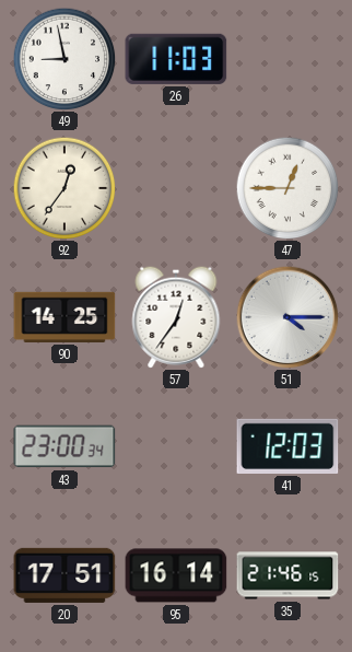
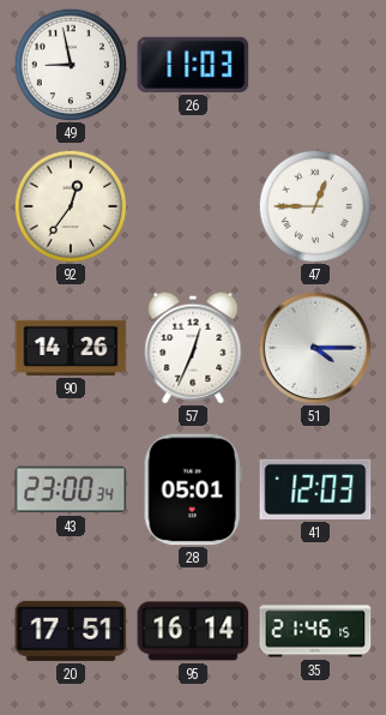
90: 14:25 -> 14:26 (71, 348)
57: 12:36 -> 12:34 (193, 348)
28: none -> 05:01 (193, 489)
